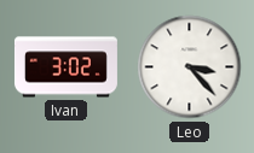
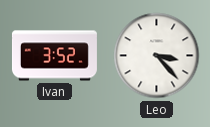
Ivan: 3:02 -> 3:52 (54, 56)
